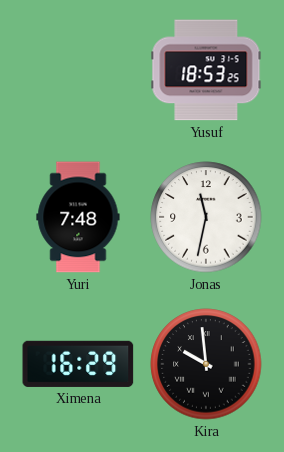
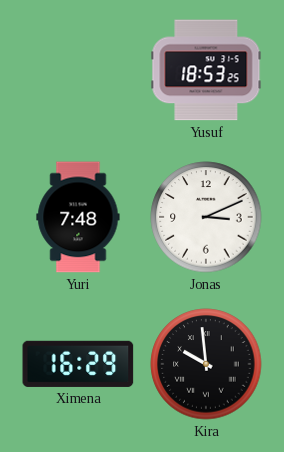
Jonas: 11:32 -> 3:11 (206, 217)
